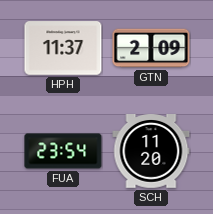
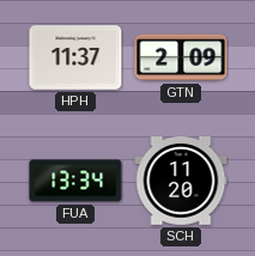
FUA: 23:54 -> 13:34 (75, 181)
